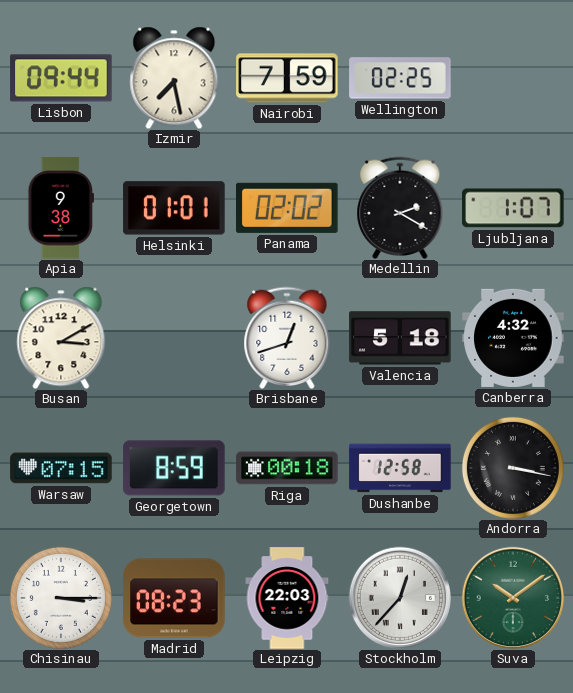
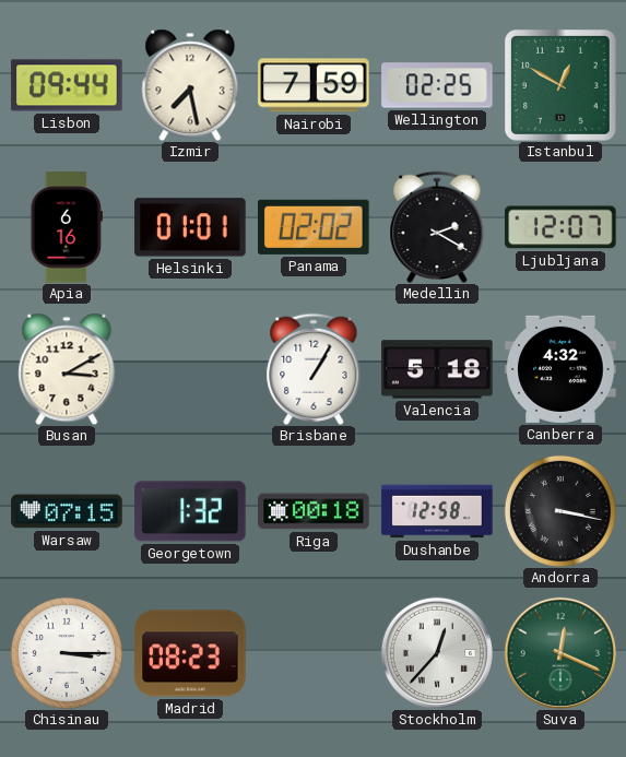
Istanbul: none -> 12:50 (562, 86)
Apia: 9:38 -> 6:16 (67, 227)
Ljubljana: 1:07 -> 12:07 (560, 227)
Brisbane: 12:42 -> 1:05 (314, 369)
Georgetown: 8:59 -> 1:32 (190, 511)
Leipzig: 22:03 -> none (287, 598)
Suva: 10:09 -> 12:19 (559, 652)
